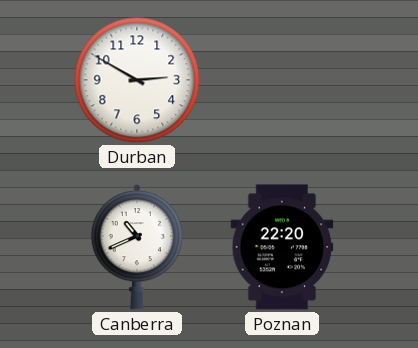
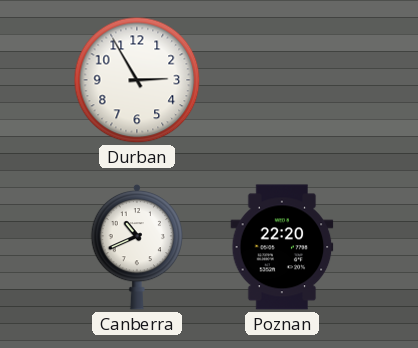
Durban: 2:50 -> 2:55 (137, 80)
